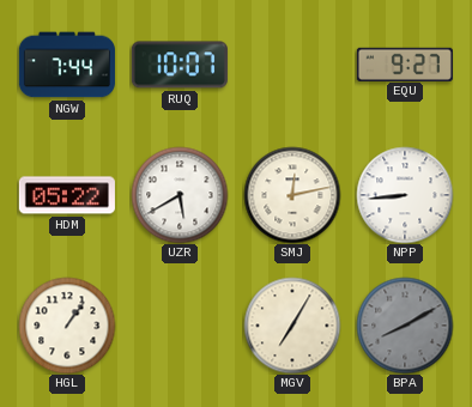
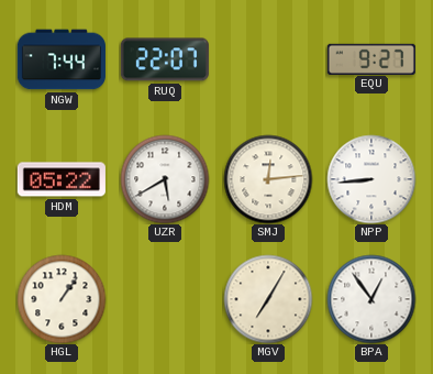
RUQ: 10:07 -> 22:07 (165, 59)
SMJ: 12:13 -> 12:14 (268, 179)
BPA: 8:10 -> 12:54 (371, 299)
BPA dial: grey -> white (371, 299)
